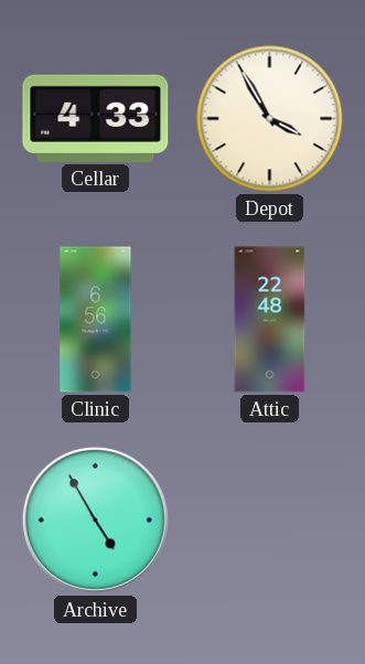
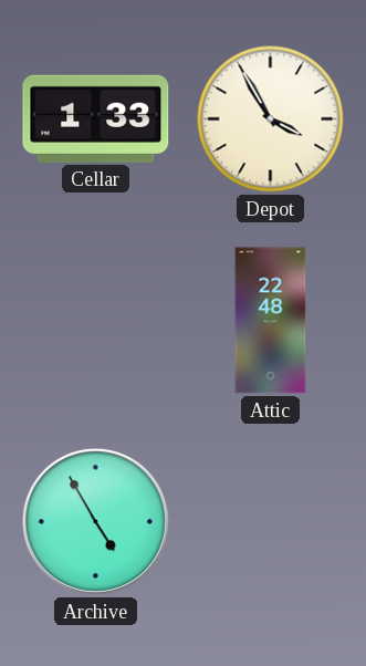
Cellar: 4:33 -> 1:33 (96, 118)
Clinic: 6:56 -> none (96, 320)
